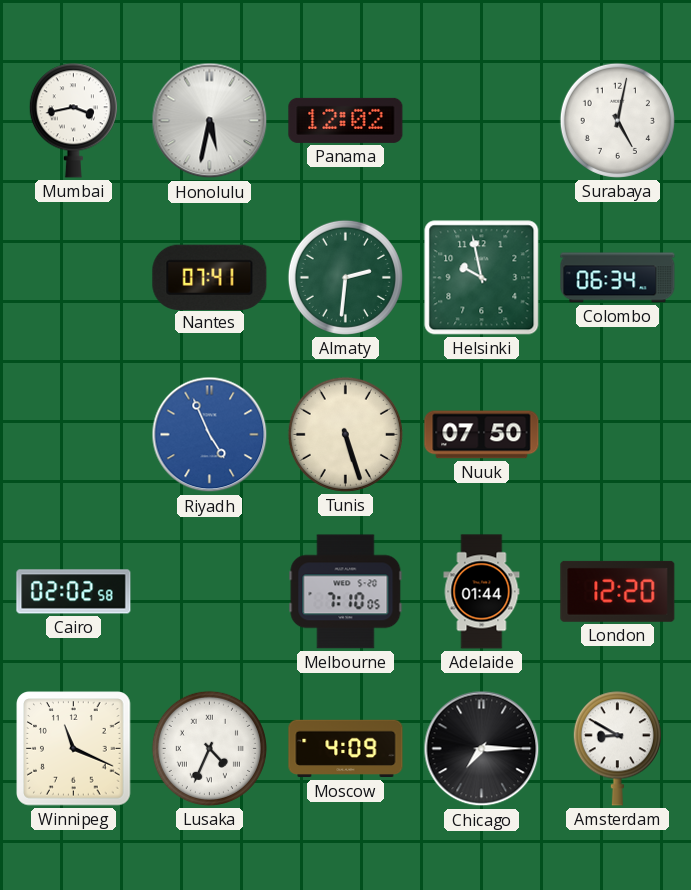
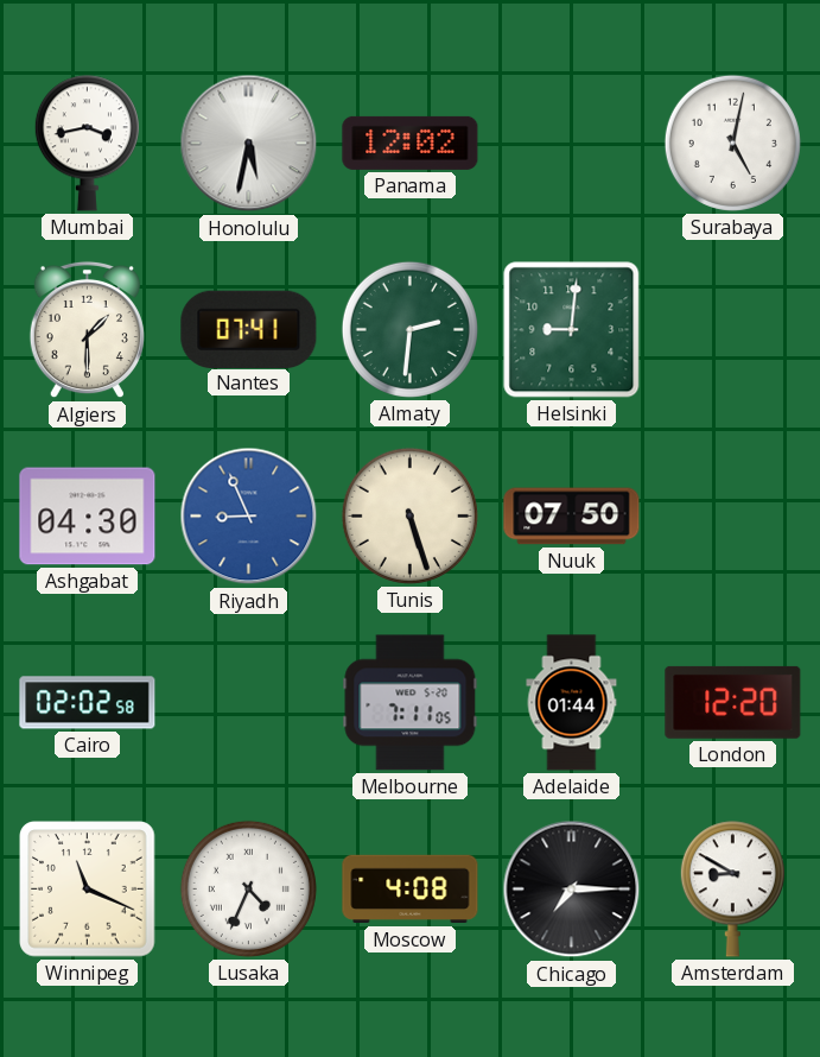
Algiers: none -> 1:30 (87, 330)
Helsinki: 9:58 -> 9:01 (572, 330)
Colombo: 06:34 -> none (618, 278)
Ashgabat: none -> 04:30 (88, 517)
Riyadh: 4:56 -> 8:56 (249, 517)
Melbourne: 7:10 -> 7:11 (411, 703)
Moscow: 4:09 -> 4:08 (411, 890)
